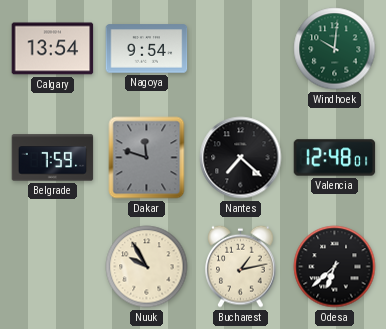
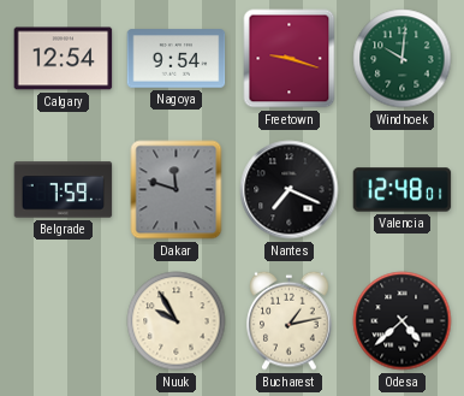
Calgary: 13:54 -> 12:54 (64, 59)
Freetown: none -> 9:18 (290, 59)
Nantes: 7:22 -> 7:19 (290, 190)
Odesa: 6:38 -> 4:38 (403, 321)
